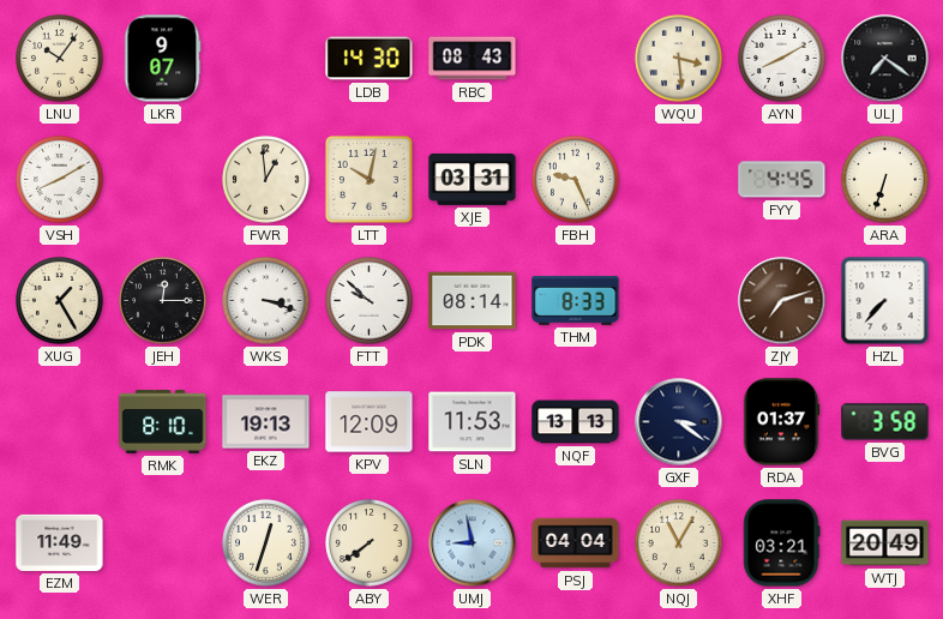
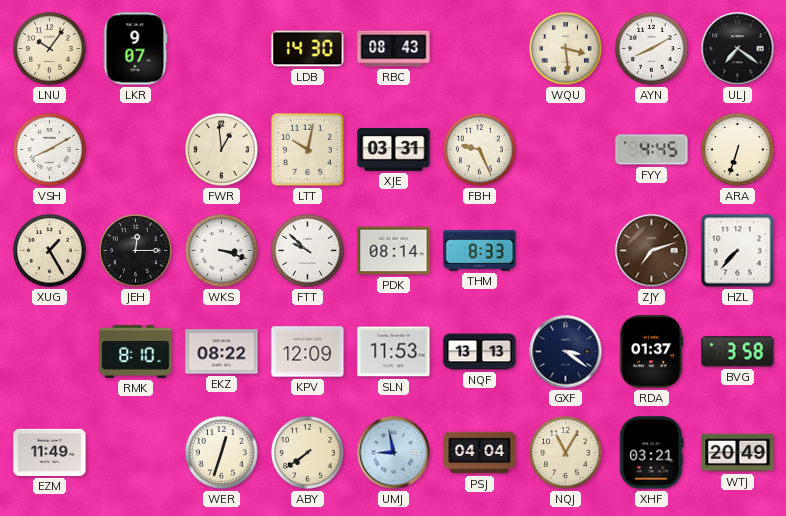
EKZ: 19:13 -> 08:22 (222, 352)
